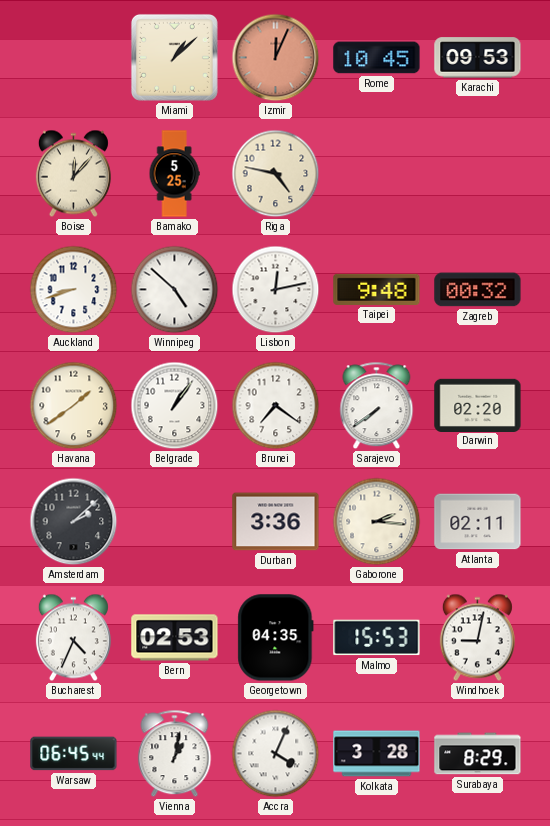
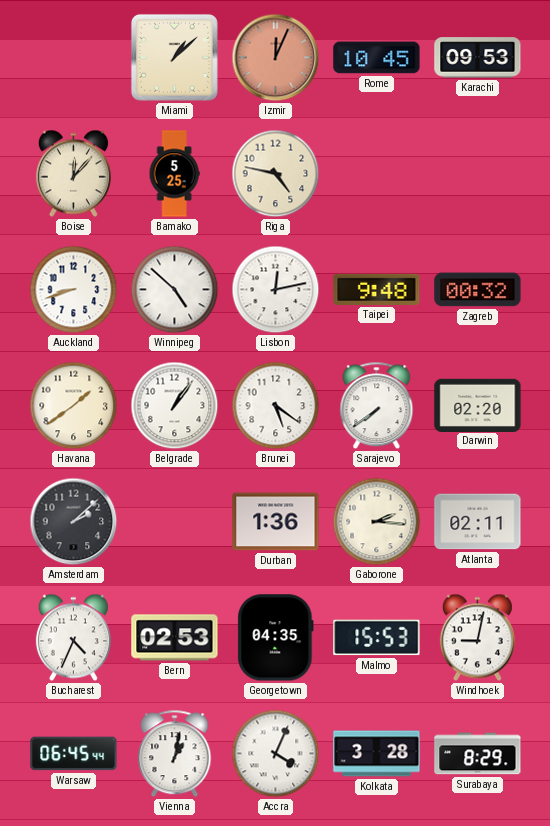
Brunei: 7:21 -> 5:21 (276, 406)
Durban: 3:36 -> 1:36 (276, 522)
